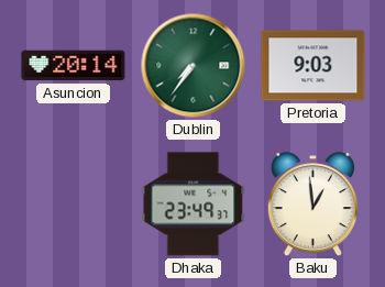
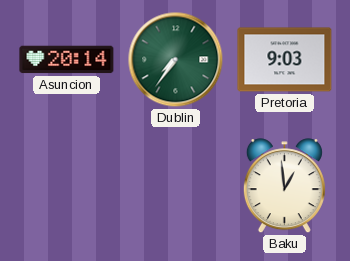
Dhaka: 23:49 -> none (194, 205)
